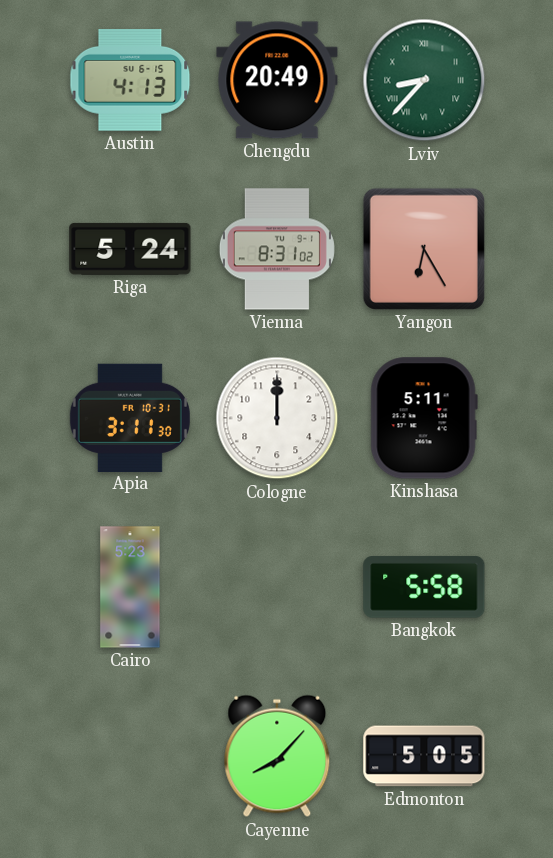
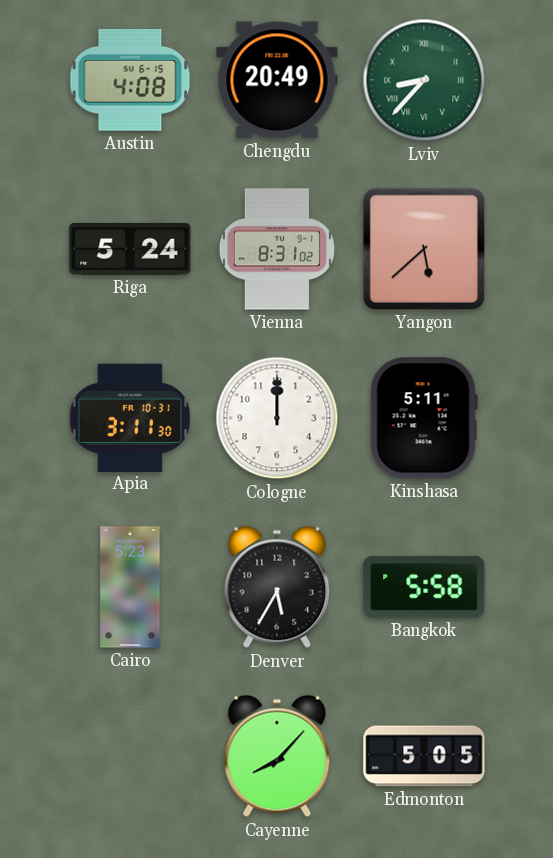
Austin: 4:13 -> 4:08 (130, 80)
Yangon: 6:25 -> 5:38 (424, 249)
Denver: none -> 5:35 (277, 587)
